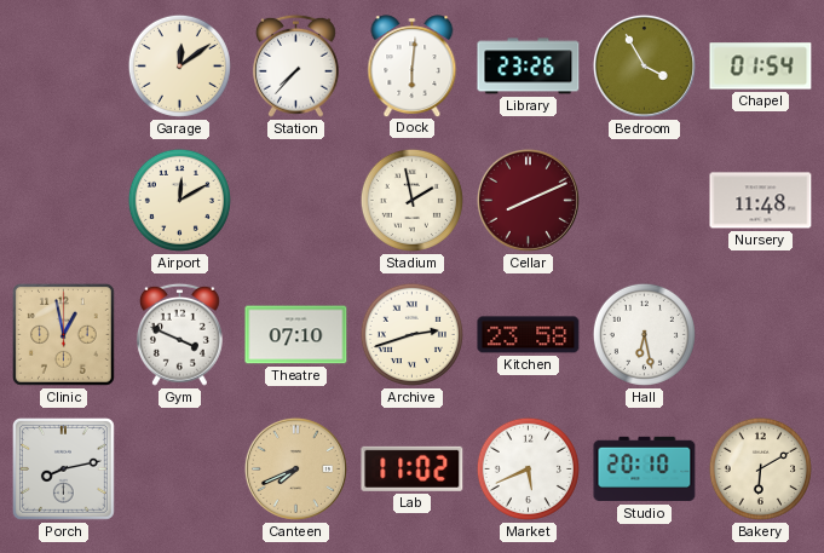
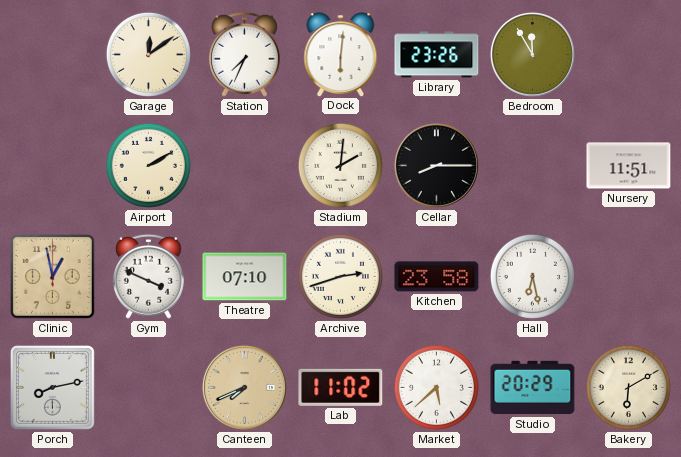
Station: 7:37 -> 7:34 (244, 54)
Bedroom: 3:55 -> 11:55 (532, 54)
Chapel: 01:54 -> none (761, 67)
Airport: 12:10 -> 2:10 (148, 165)
Stadium: 1:58 -> 2:01 (340, 165)
Cellar: 8:11 -> 8:15 (436, 165)
Cellar dial: burgundy -> black (436, 165)
Nursery: 11:48 -> 11:51 (629, 166)
Market: 5:41 -> 5:38 (436, 387)
Studio: 20:10 -> 20:29 (533, 388)
